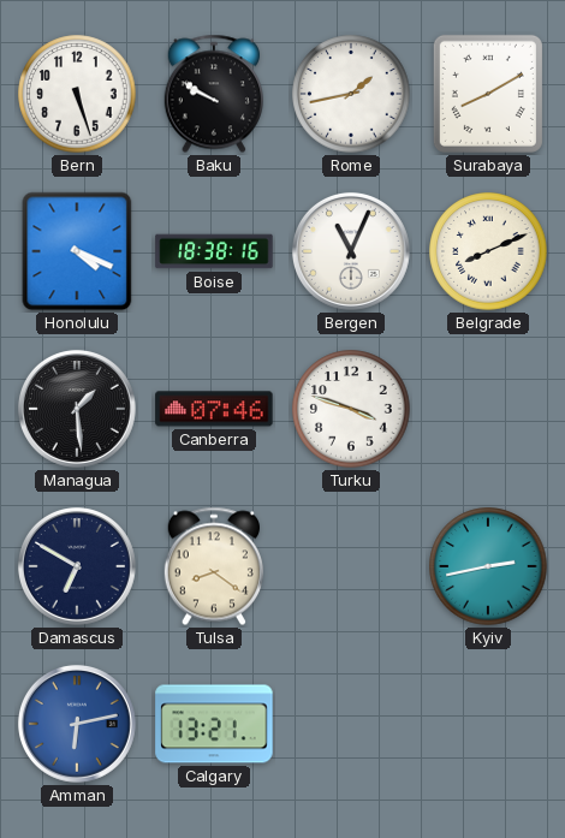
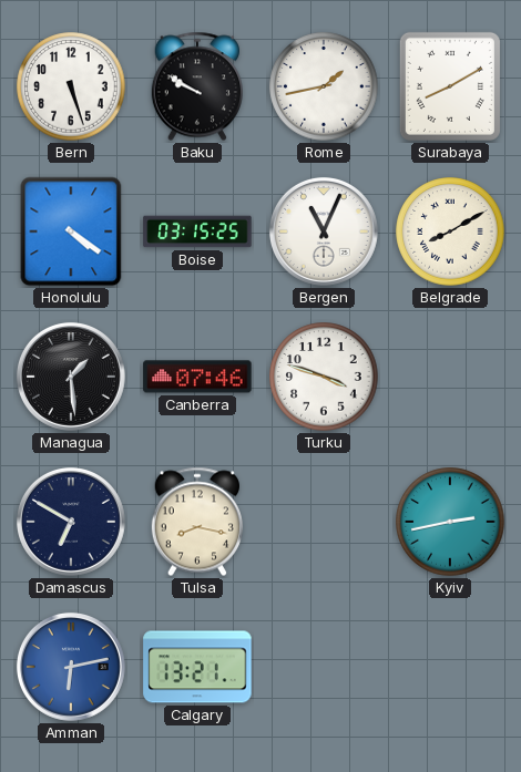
Honolulu: 4:19 -> 4:21 (71, 231)
Boise: 18:38 -> 03:15 (197, 231)
Belgrade: 8:11 -> 8:10 (450, 231)
Tulsa: 8:21 -> 8:17 (197, 522)
